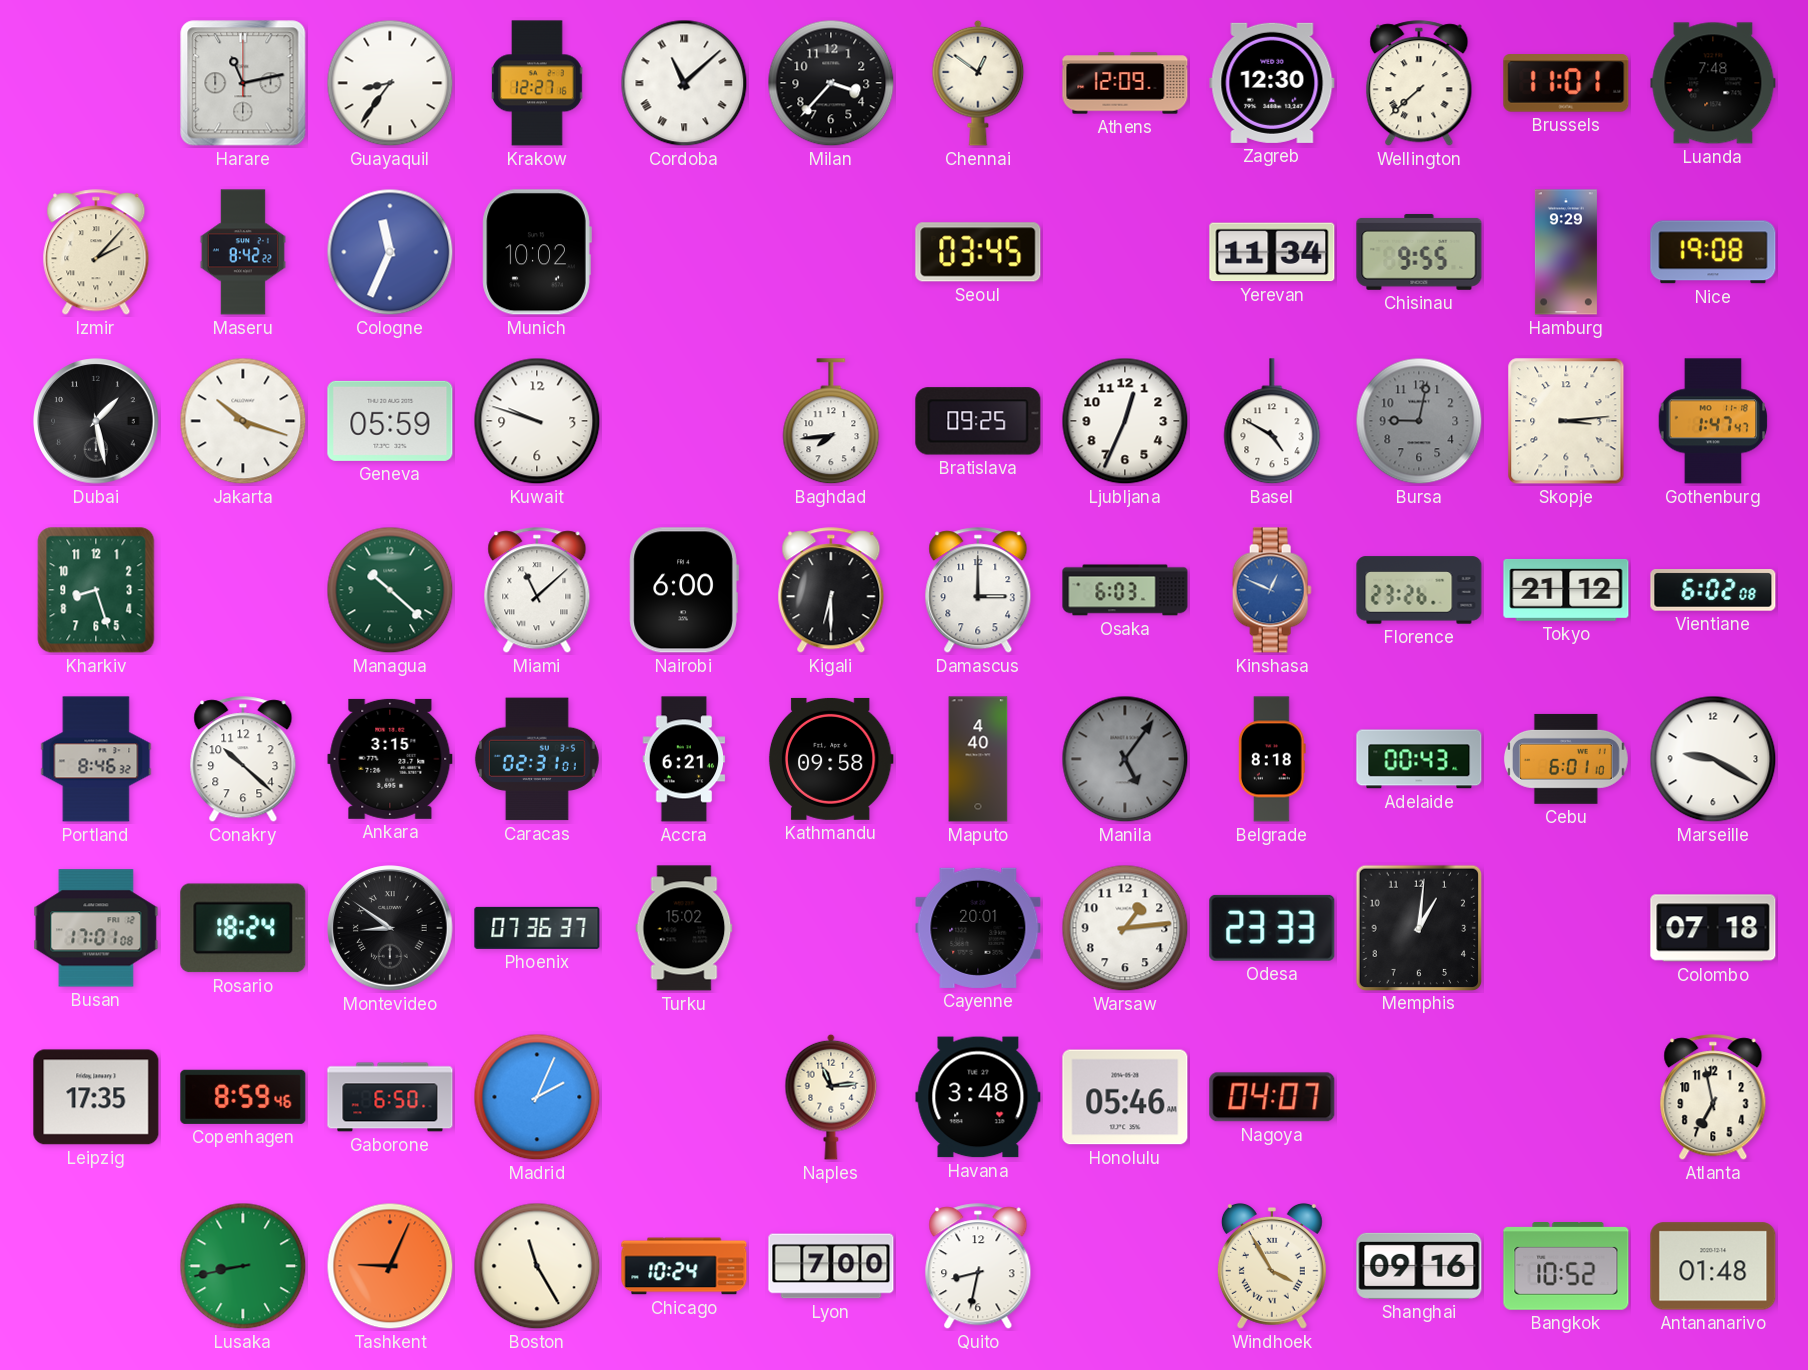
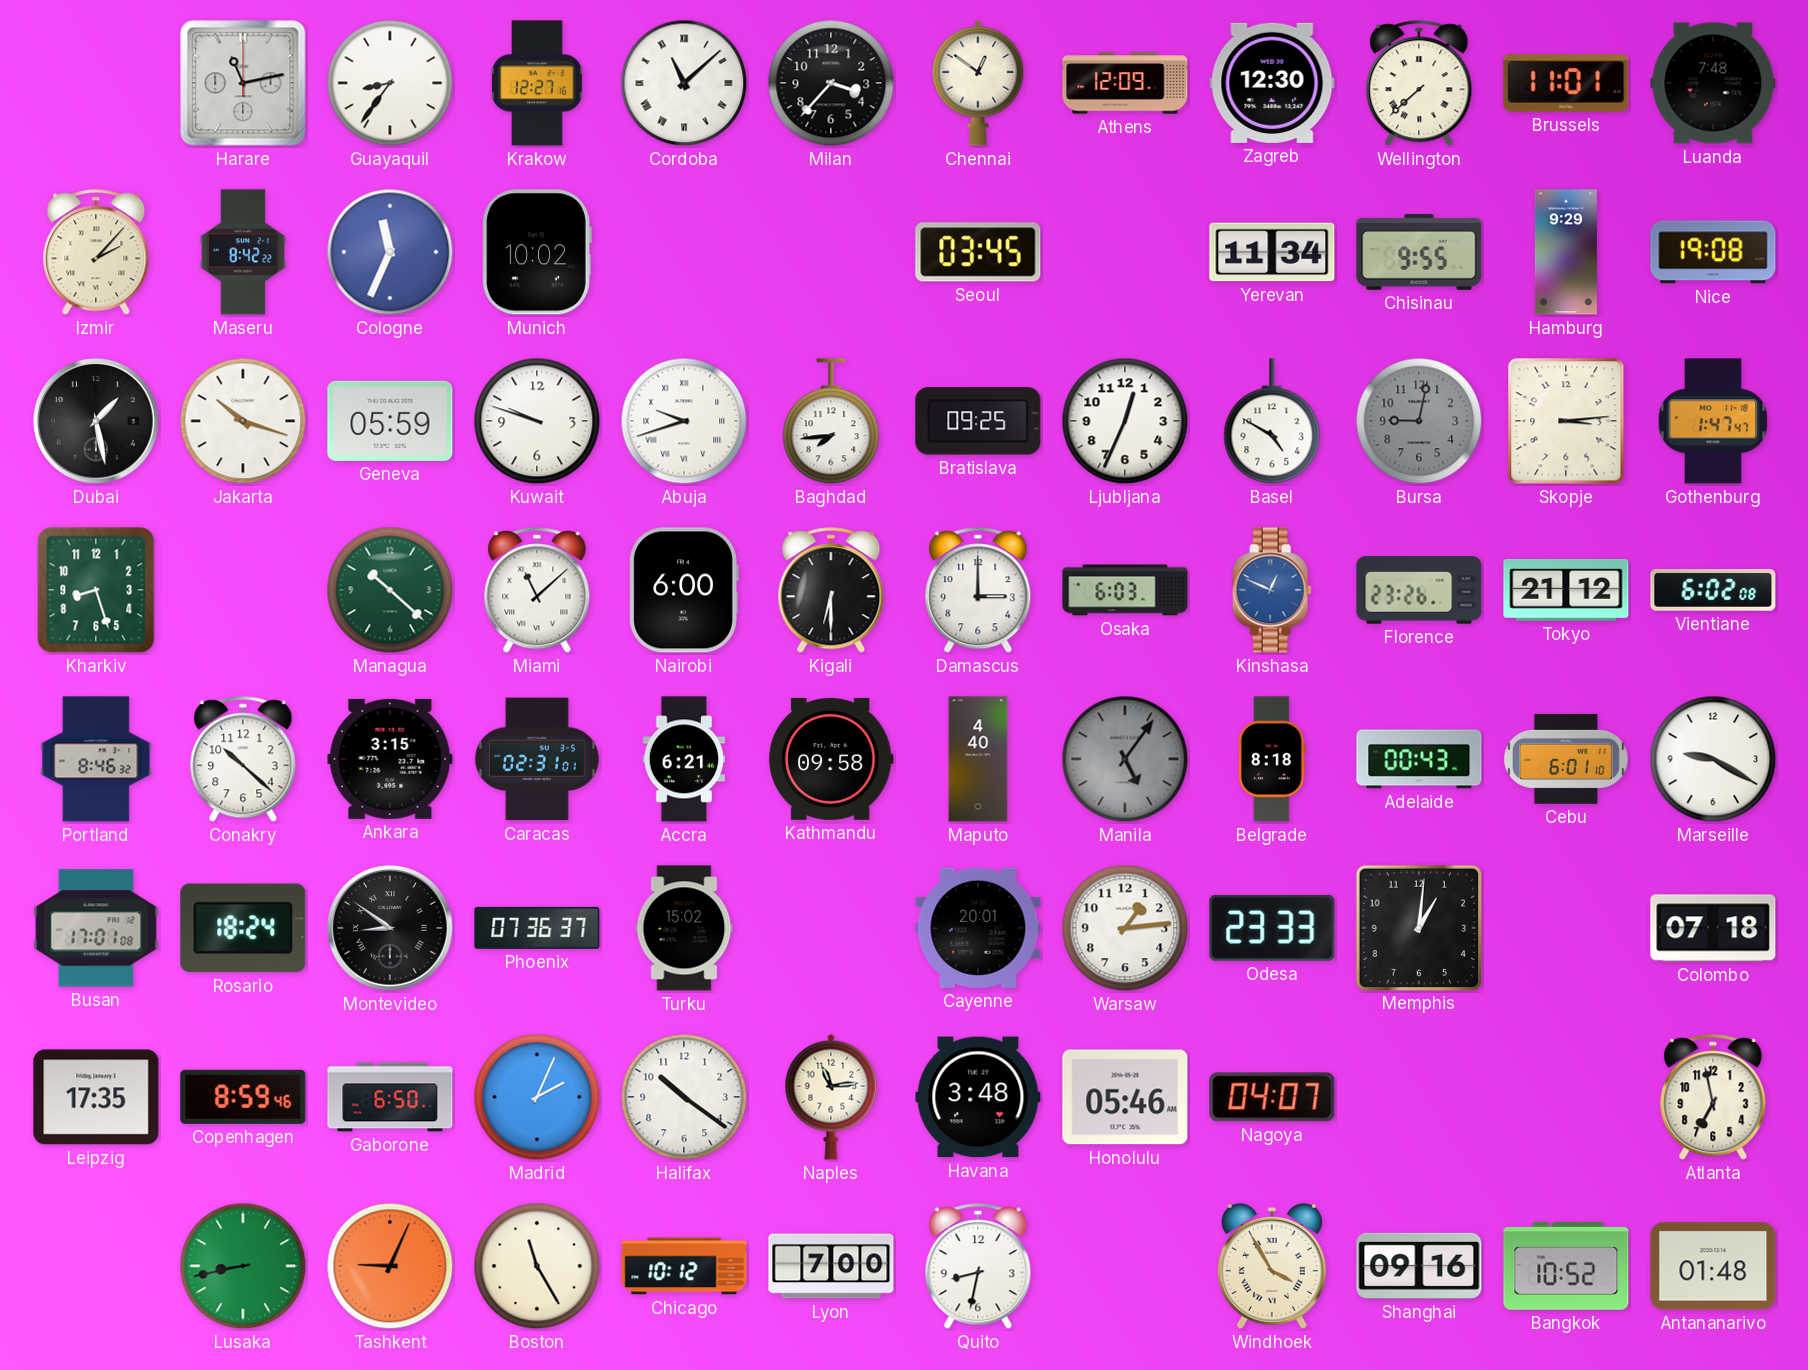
Abuja: none -> 9:42 (684, 421)
Halifax: none -> 10:21 (684, 1097)
Chicago: 10:24 -> 10:12 (684, 1266)
